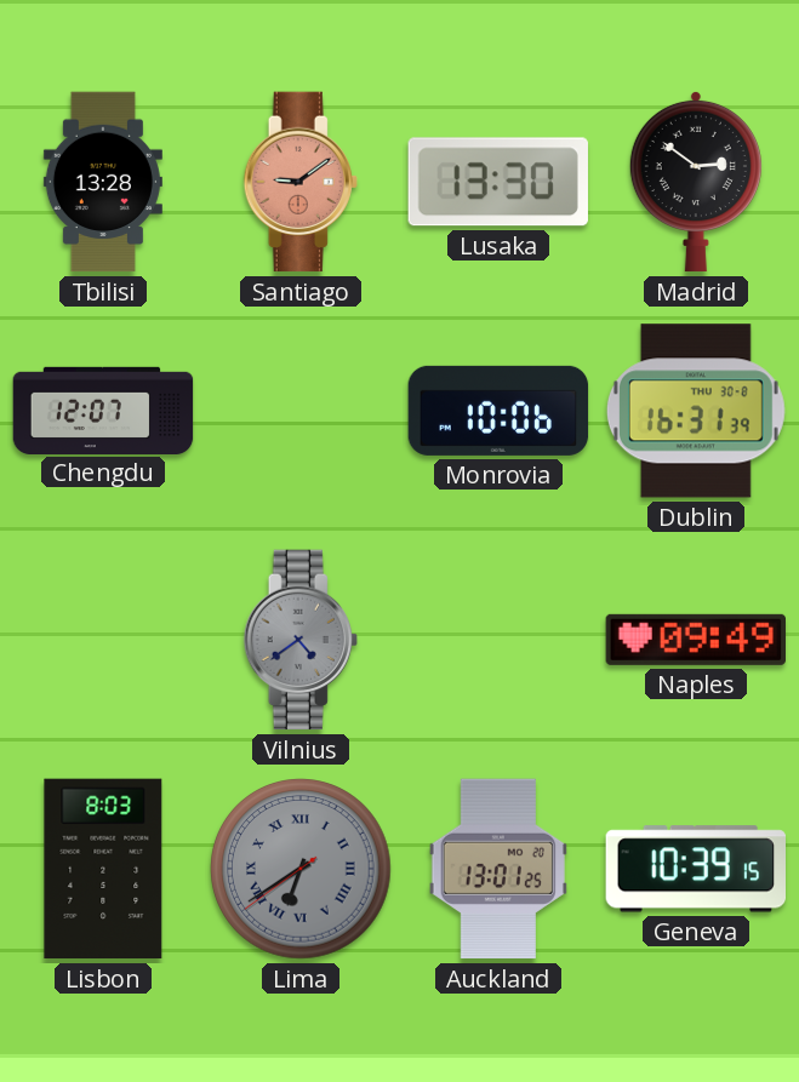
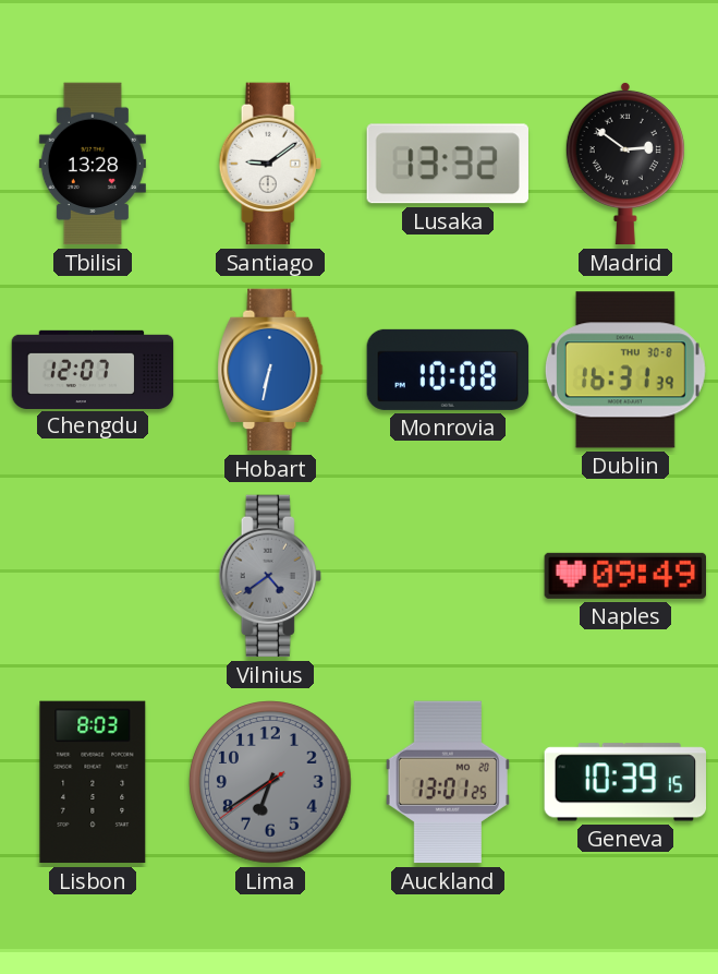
Santiago dial: salmon -> white (270, 164)
Lusaka: 13:30 -> 13:32 (448, 164)
Hobart: none -> 6:32 (270, 370)
Monrovia: 10:06 -> 10:08 (448, 370)
Lima numerals: Roman -> Arabic (270, 782)
